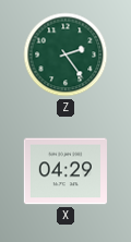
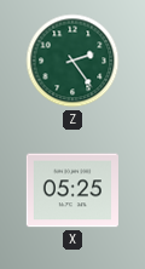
X: 04:29 -> 05:25 (72, 190)
